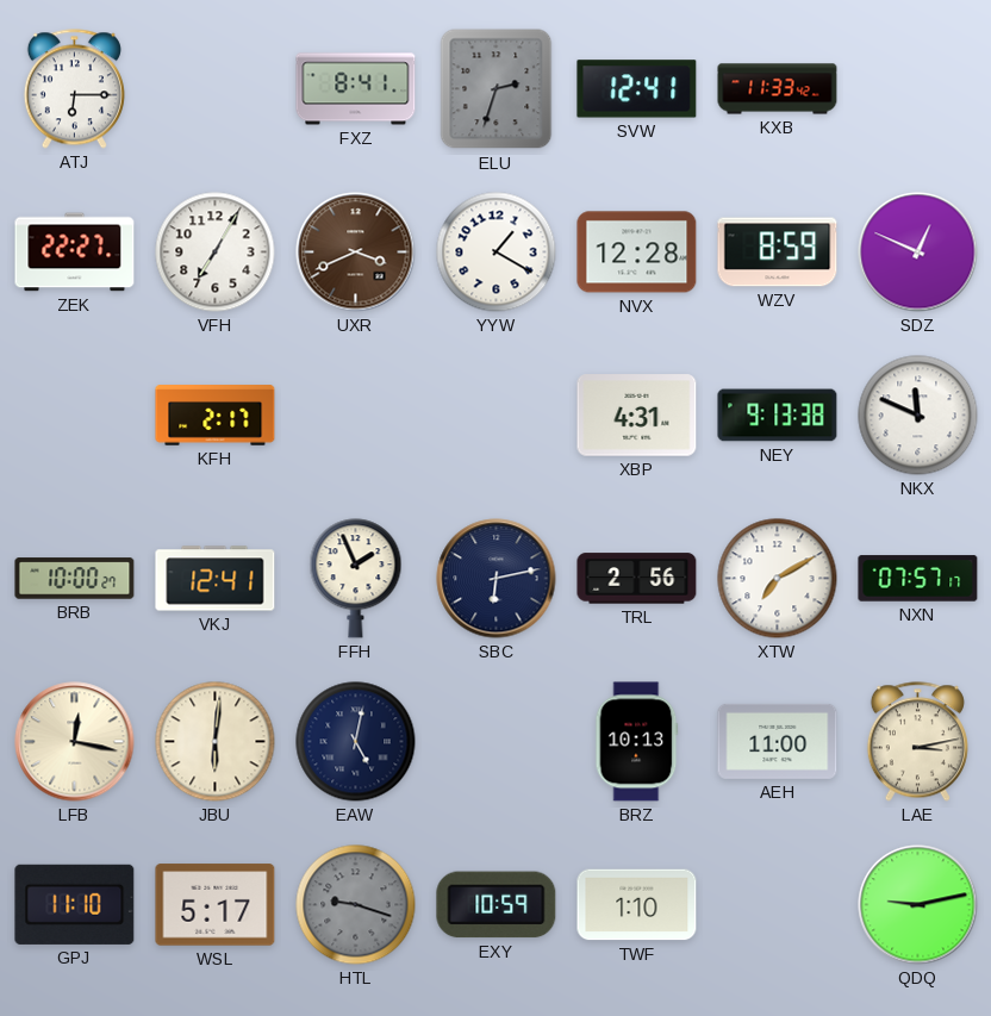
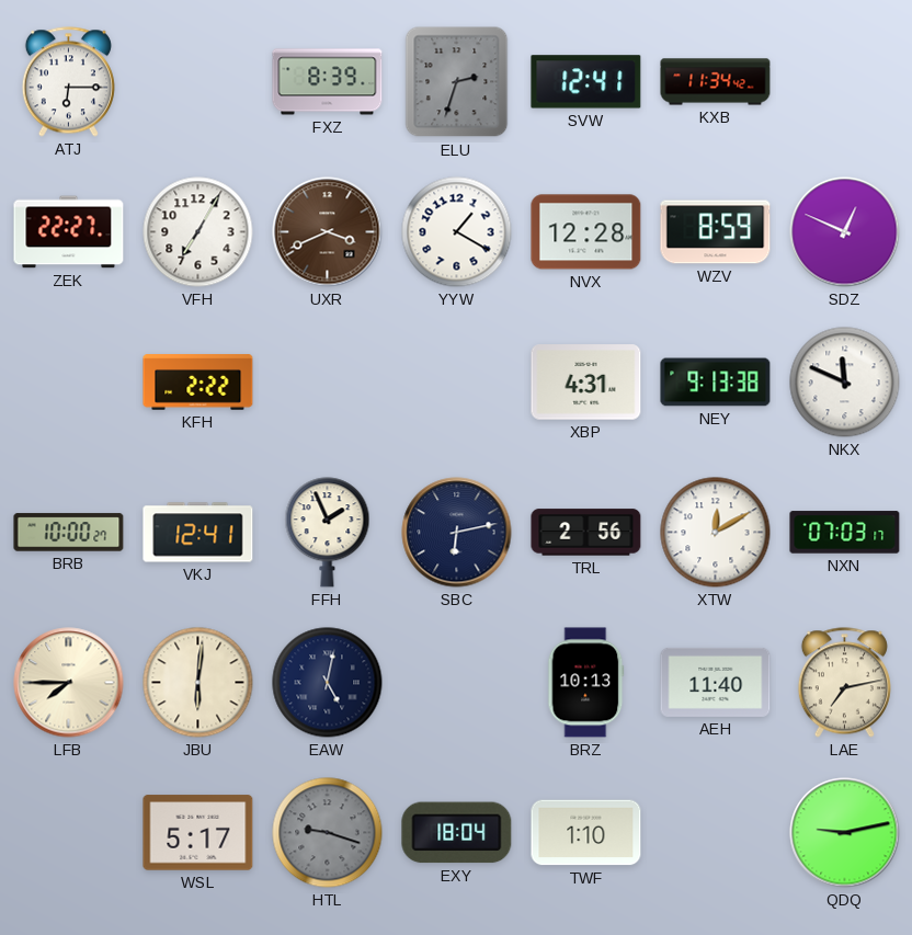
FXZ: 8:41 -> 8:39 (328, 82)
KXB: 11:33 -> 11:34 (716, 82)
KFH: 2:17 -> 2:22 (198, 383)
XTW: 7:10 -> 12:10 (716, 533)
NXN: 07:57 -> 07:03 (845, 533)
LFB: 12:17 -> 7:45 (69, 683)
AEH: 11:00 -> 11:40 (716, 682)
LAE: 3:13 -> 7:13 (844, 683)
GPJ: 11:10 -> none (75, 904)
EXY: 10:59 -> 18:04 (457, 833)
